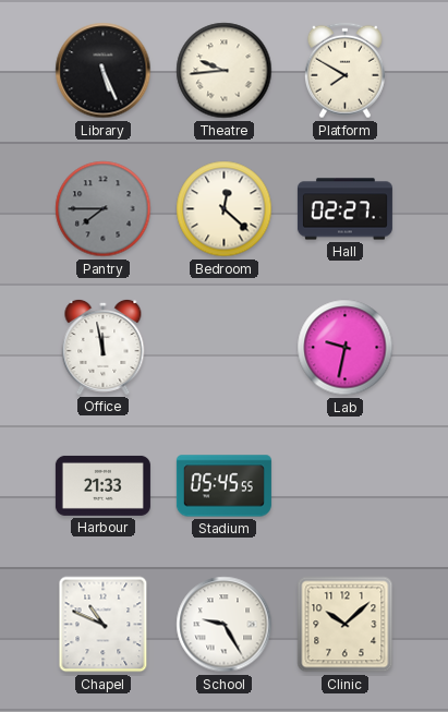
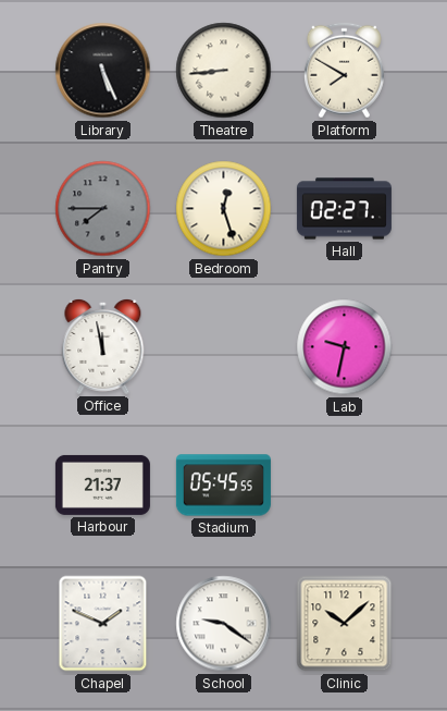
Theatre: 9:44 -> 8:44 (224, 71)
Bedroom: 12:22 -> 12:27 (224, 209)
Harbour: 21:33 -> 21:37 (102, 485)
Chapel: 10:49 -> 1:49 (103, 624)
School: 9:25 -> 9:21 (224, 624)
